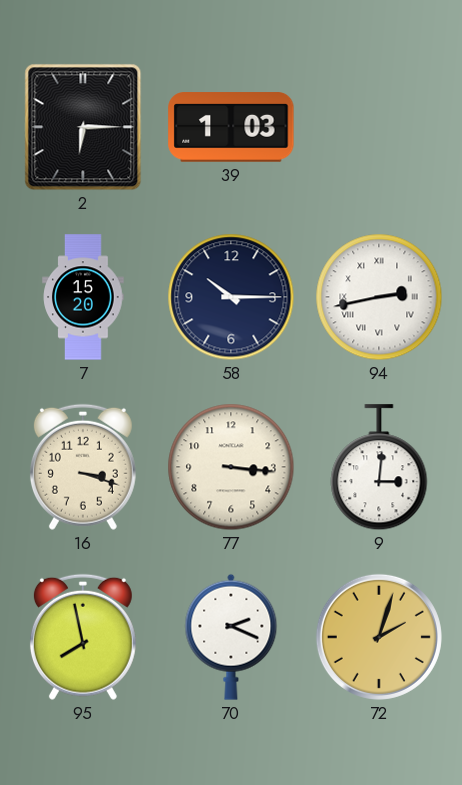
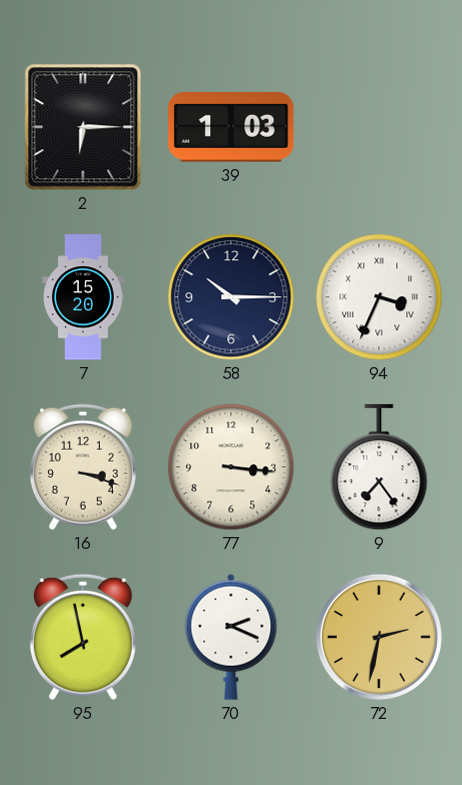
94: 2:43 -> 3:34 (379, 297)
9: 3:01 -> 7:24 (379, 468)
72: 2:03 -> 2:32 (379, 637)
